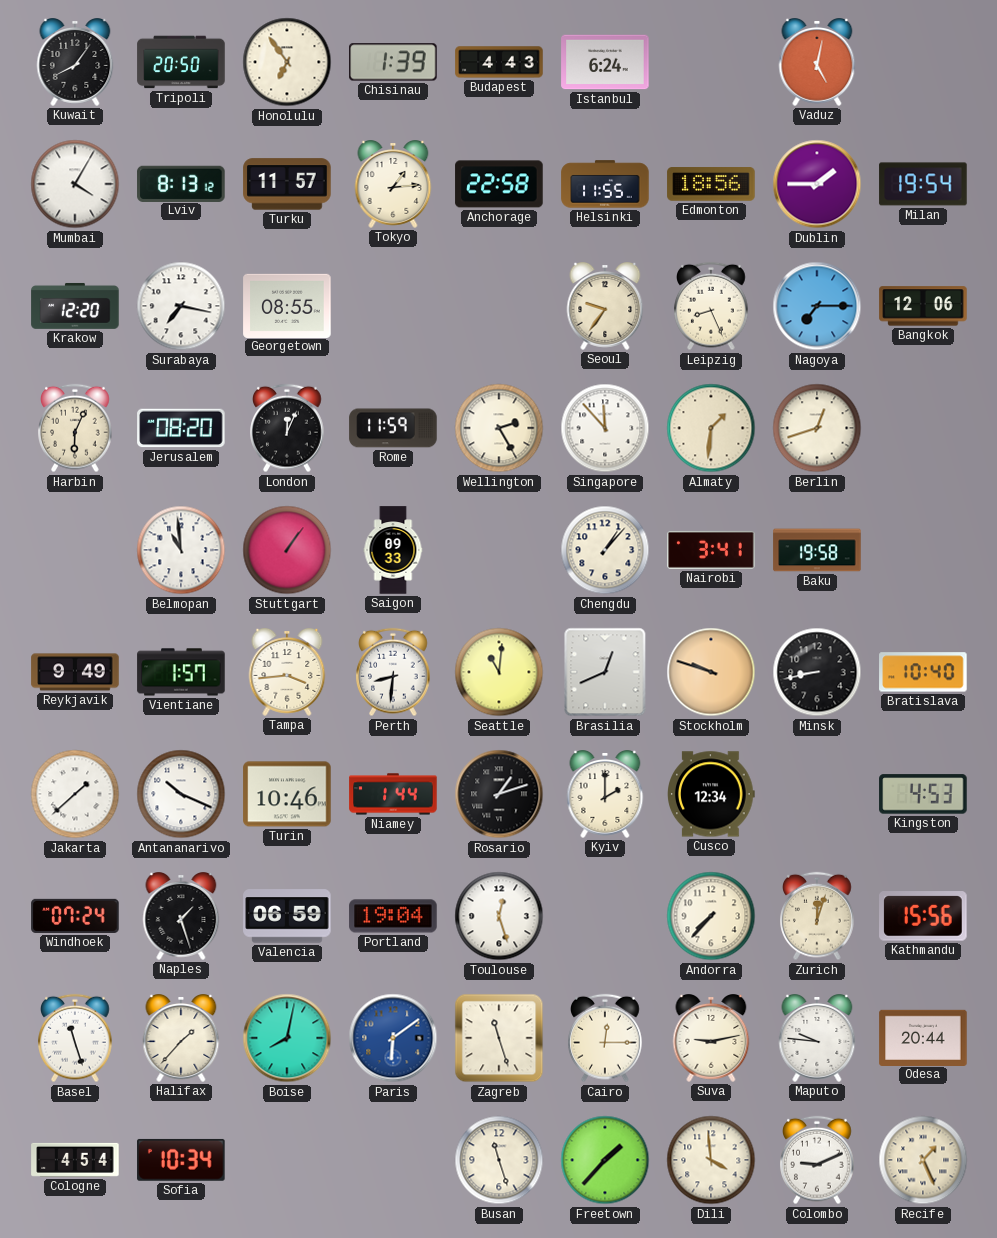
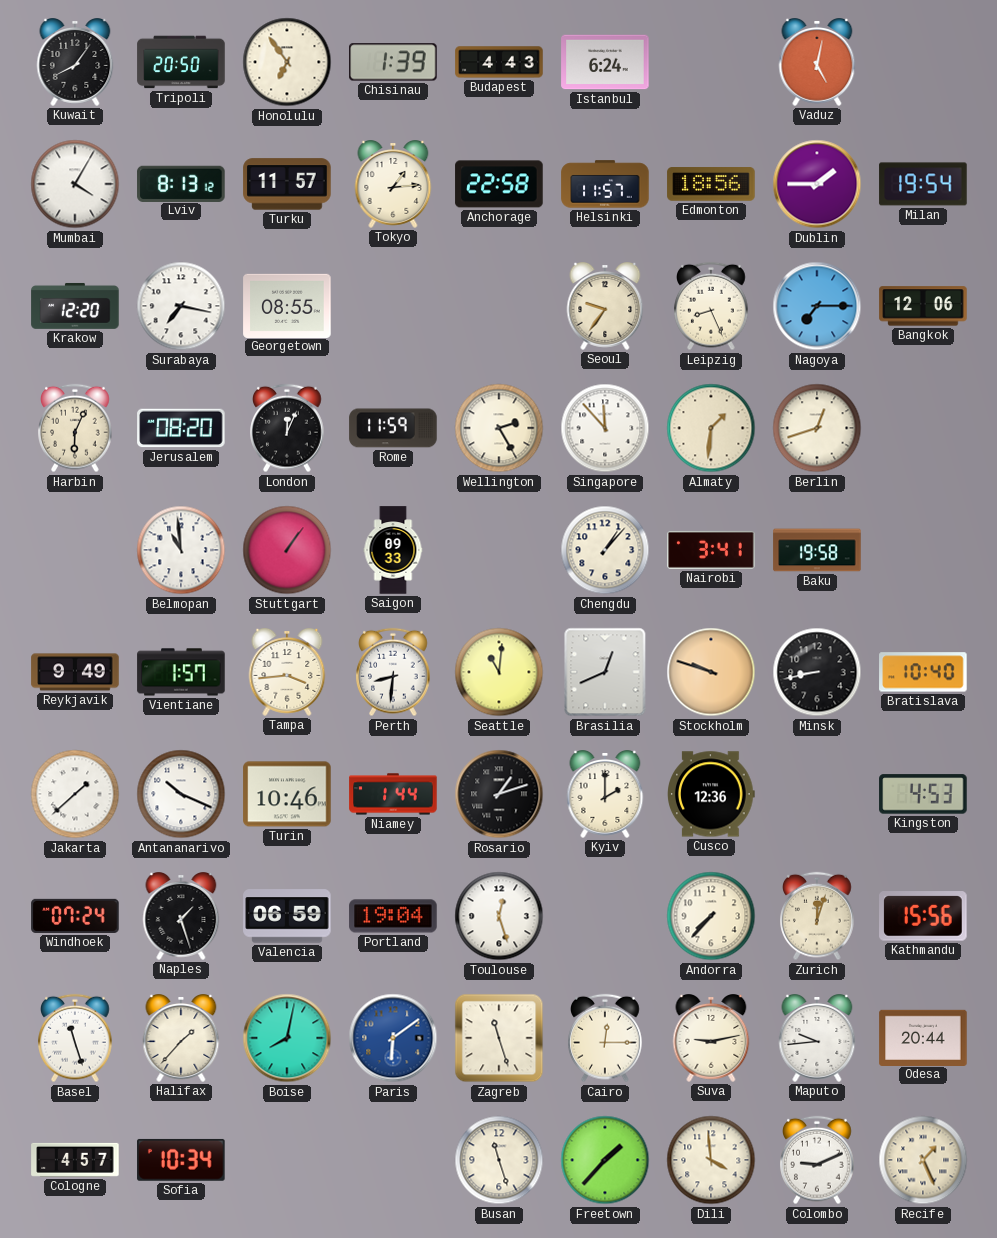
Helsinki: 11:55 -> 11:57 (605, 184)
Cusco: 12:34 -> 12:36 (712, 794)
Maputo: 9:46 -> 9:44 (817, 1039)
Cologne: 4:54 -> 4:57 (75, 1160)
